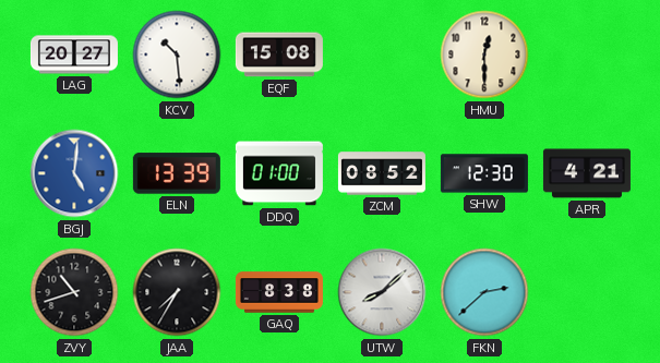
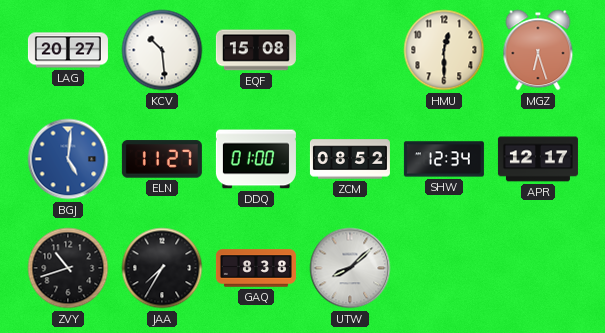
MGZ: none -> 6:27 (538, 50)
ELN: 13:39 -> 11:27 (162, 159)
SHW: 12:30 -> 12:34 (444, 159)
APR: 4:21 -> 12:17 (538, 159)
FKN: 2:38 -> none (484, 292)
